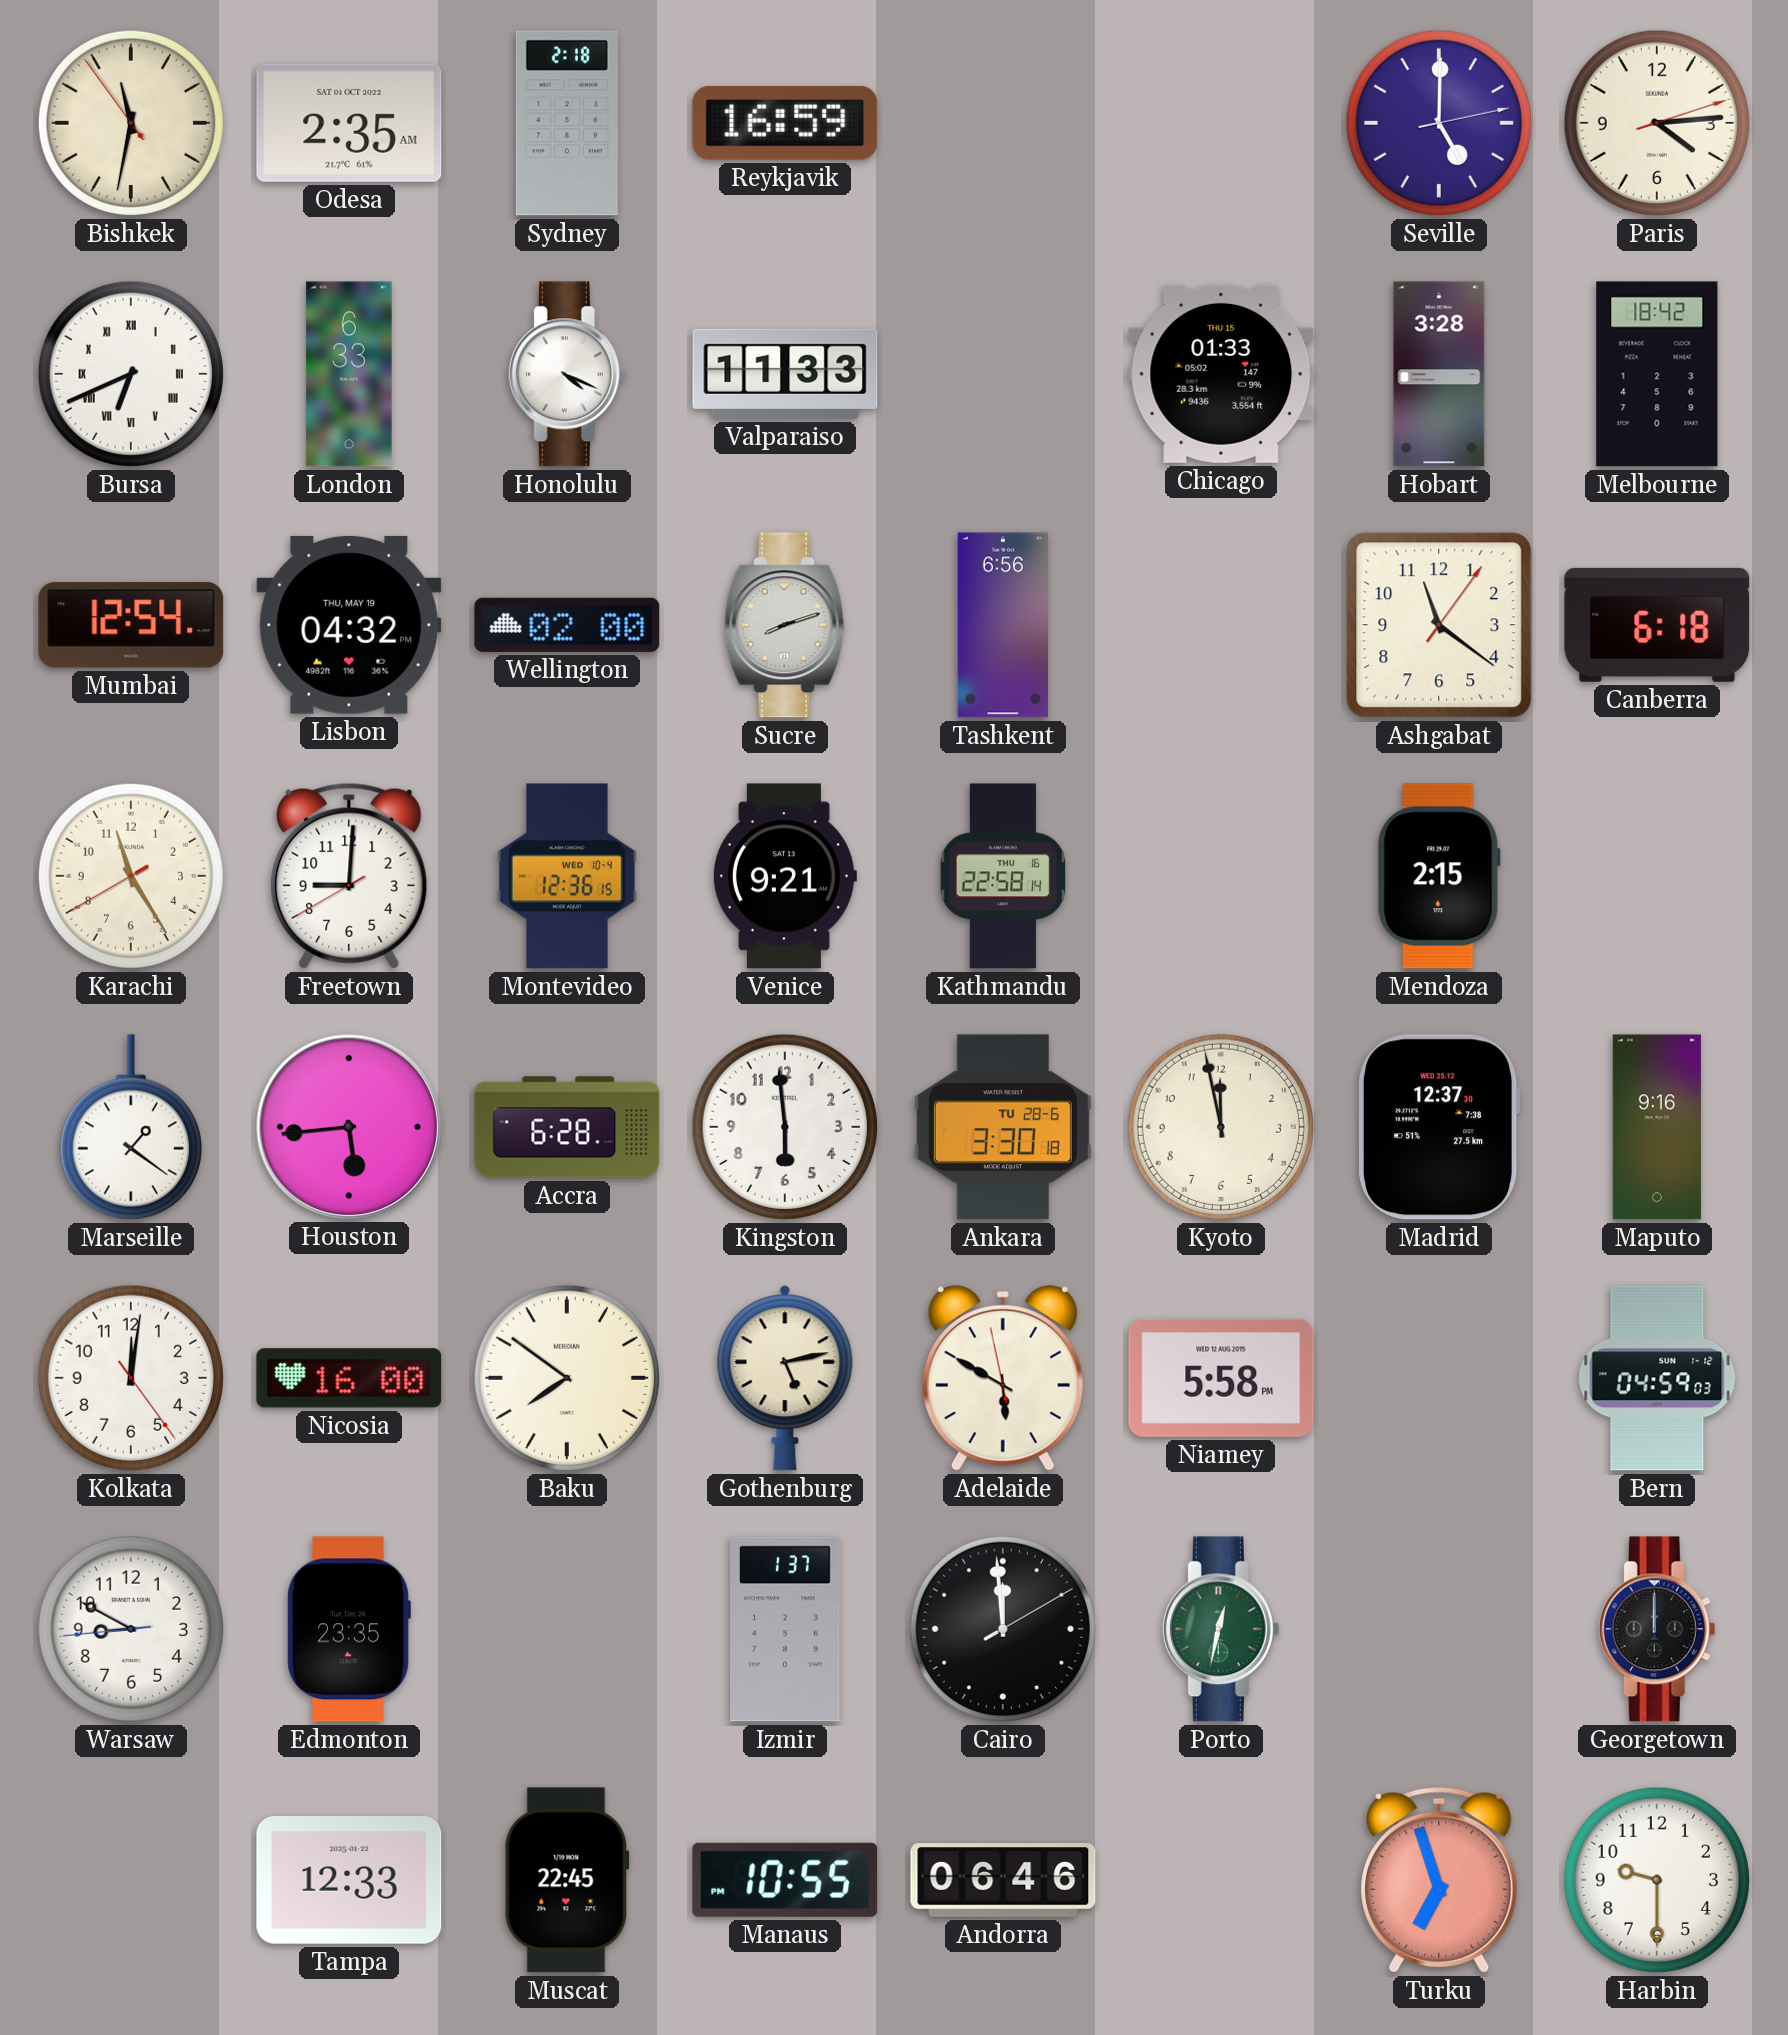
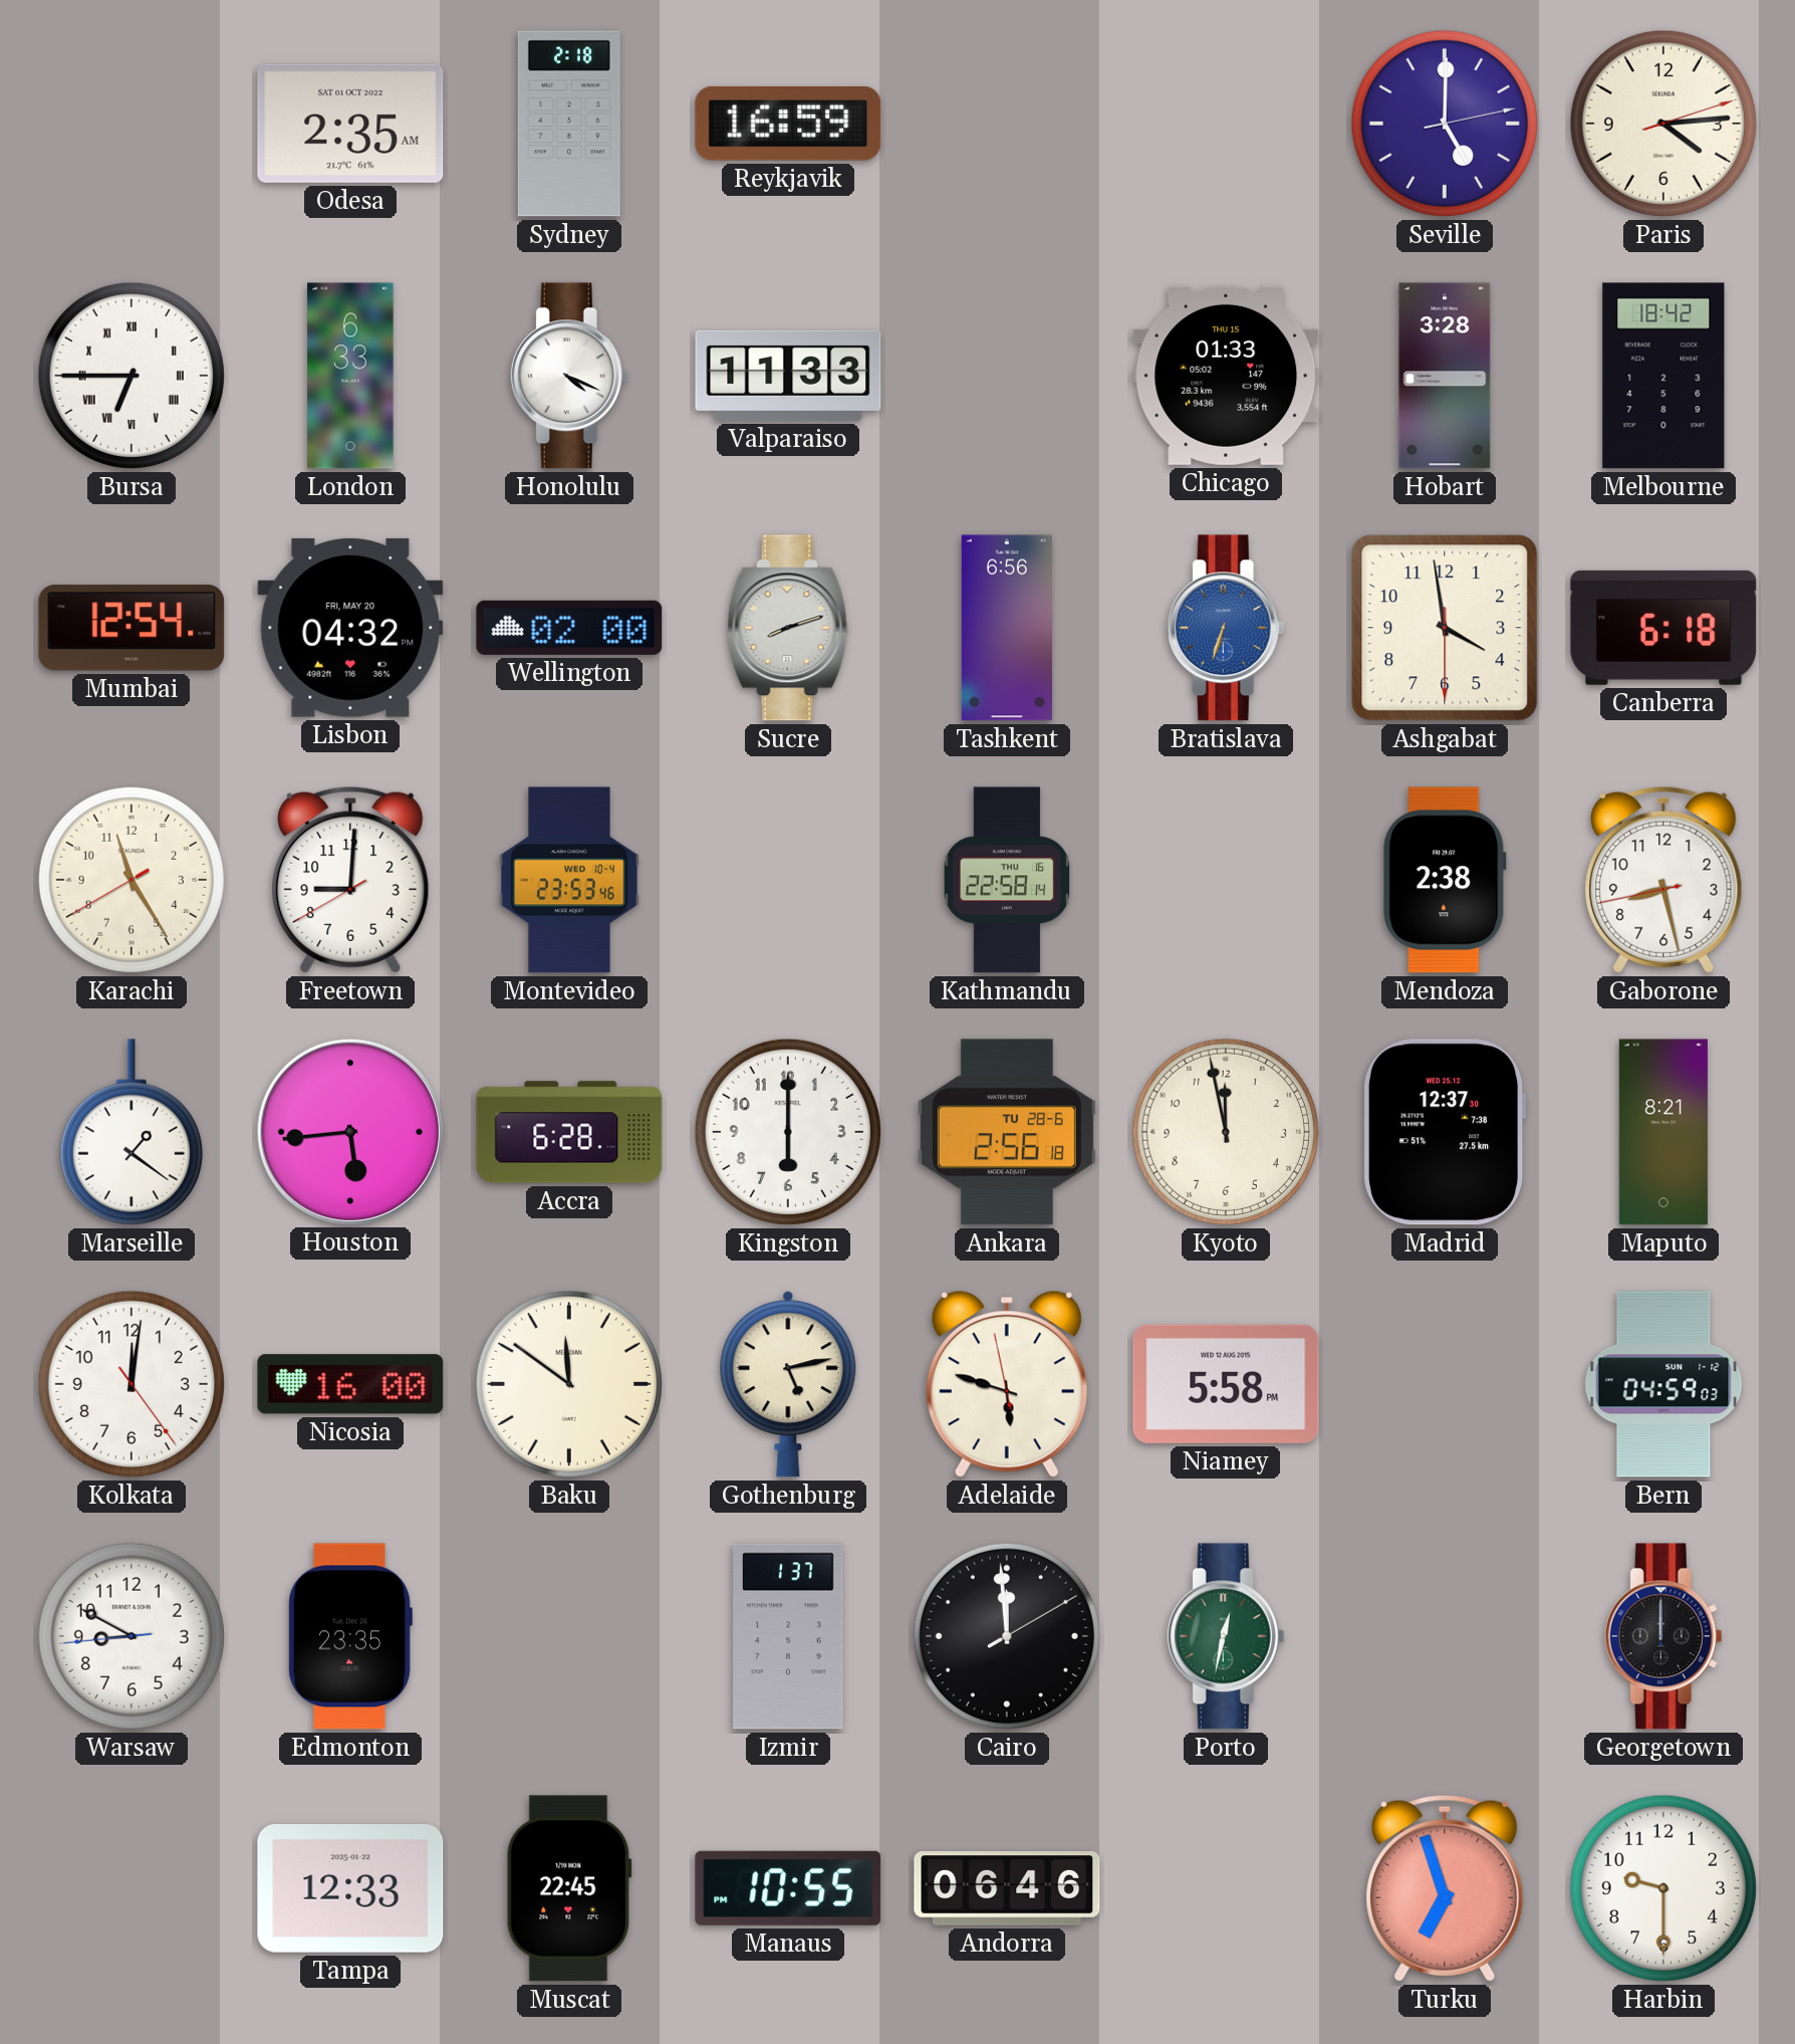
Bishkek: 11:31 -> none (131, 123)
Bursa: 6:41 -> 6:45 (132, 376)
Lisbon date: THU, MAY 19 -> FRI, MAY 20 (350, 628)
Bratislava: none -> 6:33 (1226, 628)
Ashgabat: 11:21 -> 3:58 (1445, 628)
Montevideo: 12:36 -> 23:53 (569, 880)
Venice: 9:21 -> none (784, 876)
Mendoza: 2:15 -> 2:38 (1445, 880)
Gaborone: none -> 8:27 (1663, 880)
Kingston: 5:59 -> 6:00 (788, 1132)
Ankara: 3:30 -> 2:56 (1007, 1132)
Maputo: 9:16 -> 8:21 (1663, 1132)
Baku: 7:51 -> 11:51 (569, 1384)
Adelaide: 5:49 -> 5:47 (1007, 1384)
